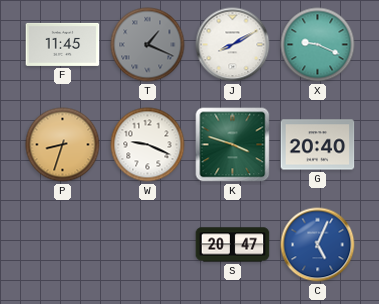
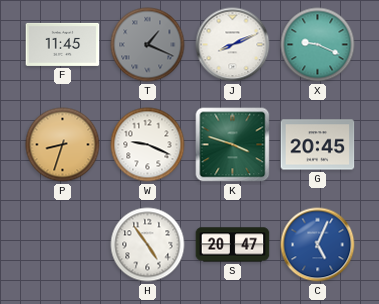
J: 8:10 -> 8:11 (233, 45)
G: 20:40 -> 20:45 (318, 145)
H: none -> 4:54 (148, 245)
